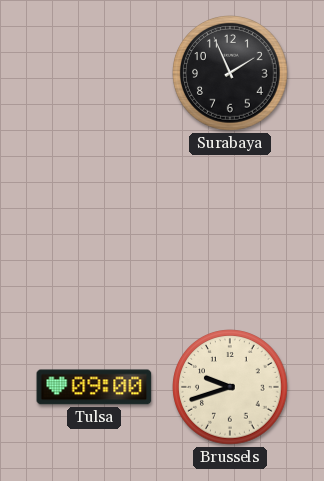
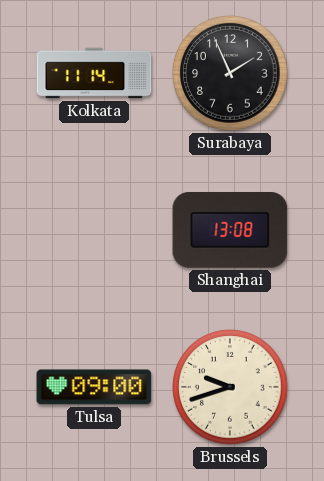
Kolkata: none -> 11:14 (94, 73)
Shanghai: none -> 13:08 (230, 230)
